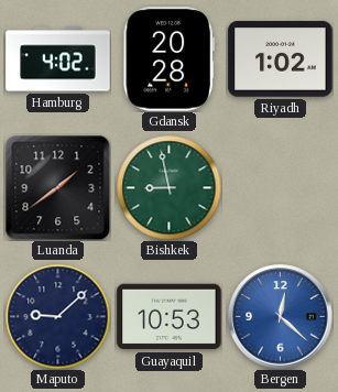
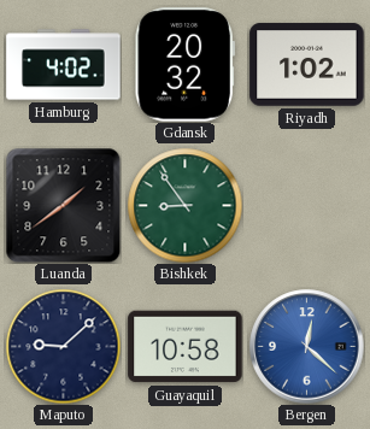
Gdansk: 20:28 -> 20:32 (184, 65)
Bishkek: 8:58 -> 8:54 (184, 205)
Guayaquil: 10:53 -> 10:58 (186, 347)
